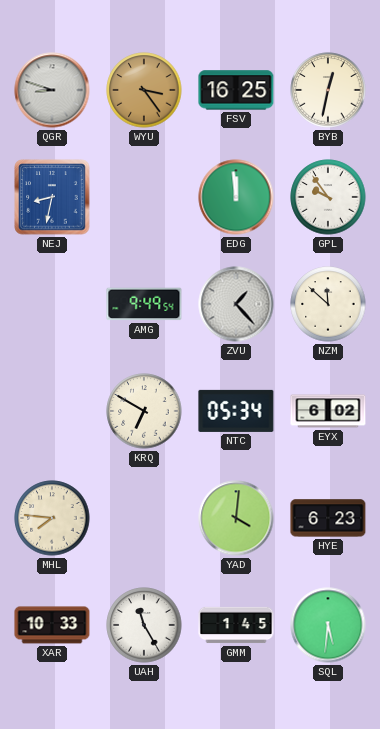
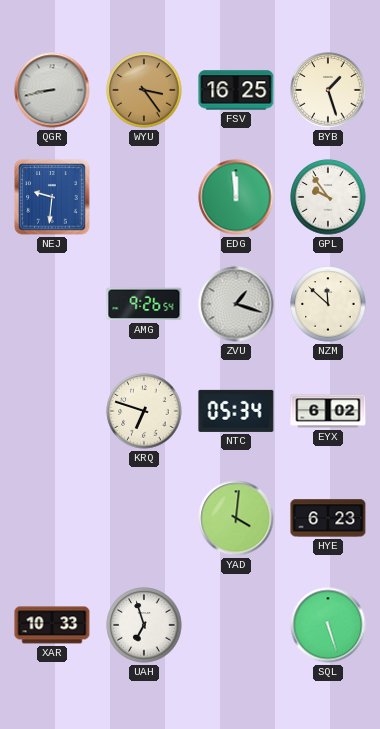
QGR: 8:48 -> 8:43 (52, 90)
BYB: 12:32 -> 1:27 (328, 90)
NEJ: 8:32 -> 9:31 (52, 197)
AMG: 9:49 -> 9:26 (144, 304)
ZVU: 1:23 -> 1:18 (236, 304)
KRQ: 6:50 -> 6:48 (144, 411)
MHL: 7:46 -> none (52, 518)
UAH: 11:25 -> 6:57 (144, 625)
GMM: 1:45 -> none (236, 625)
SQL: 5:31 -> 5:27 (328, 625)
